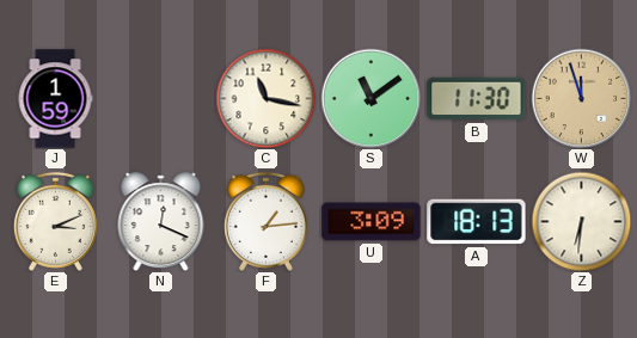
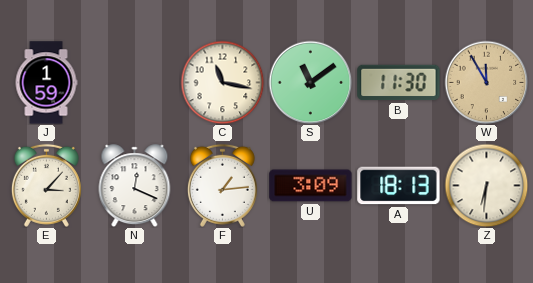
W: 11:57 -> 11:55 (486, 82)
E: 3:11 -> 3:07 (46, 185)
